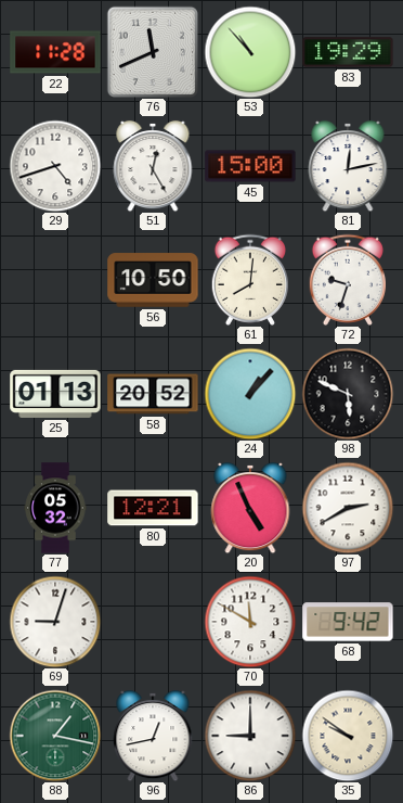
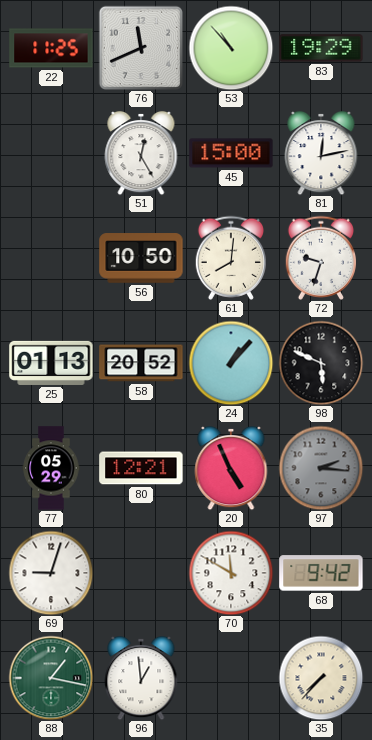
22: 11:28 -> 11:25 (51, 48)
29: 4:42 -> none (55, 166)
77: 05:32 -> 05:29 (51, 468)
97: 2:40 -> 2:16 (321, 468)
97 dial: white -> grey (321, 468)
96: 12:43 -> 12:59 (141, 678)
86: 9:00 -> none (250, 736)
35: 9:51 -> 7:37 (321, 678)
